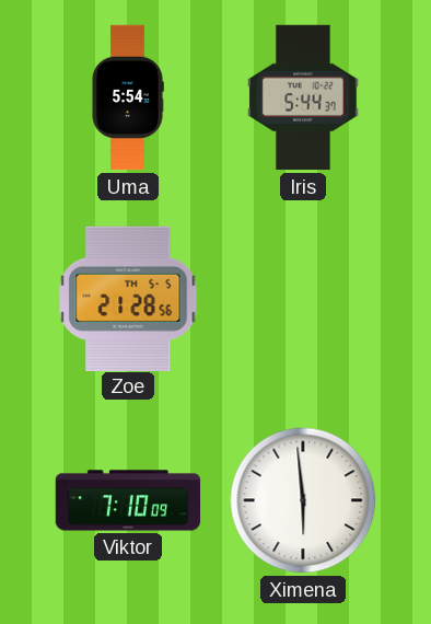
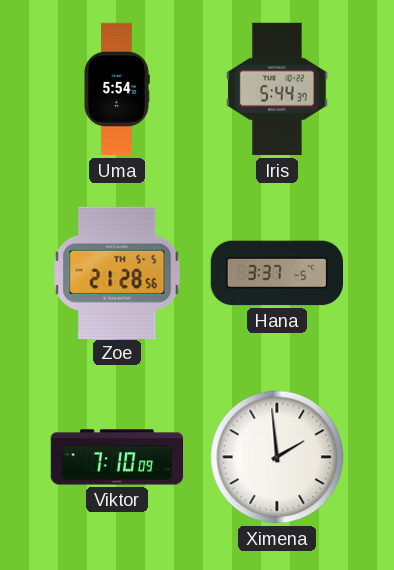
Hana: none -> 3:37 (276, 273)
Ximena: 5:59 -> 1:59 (277, 457)
